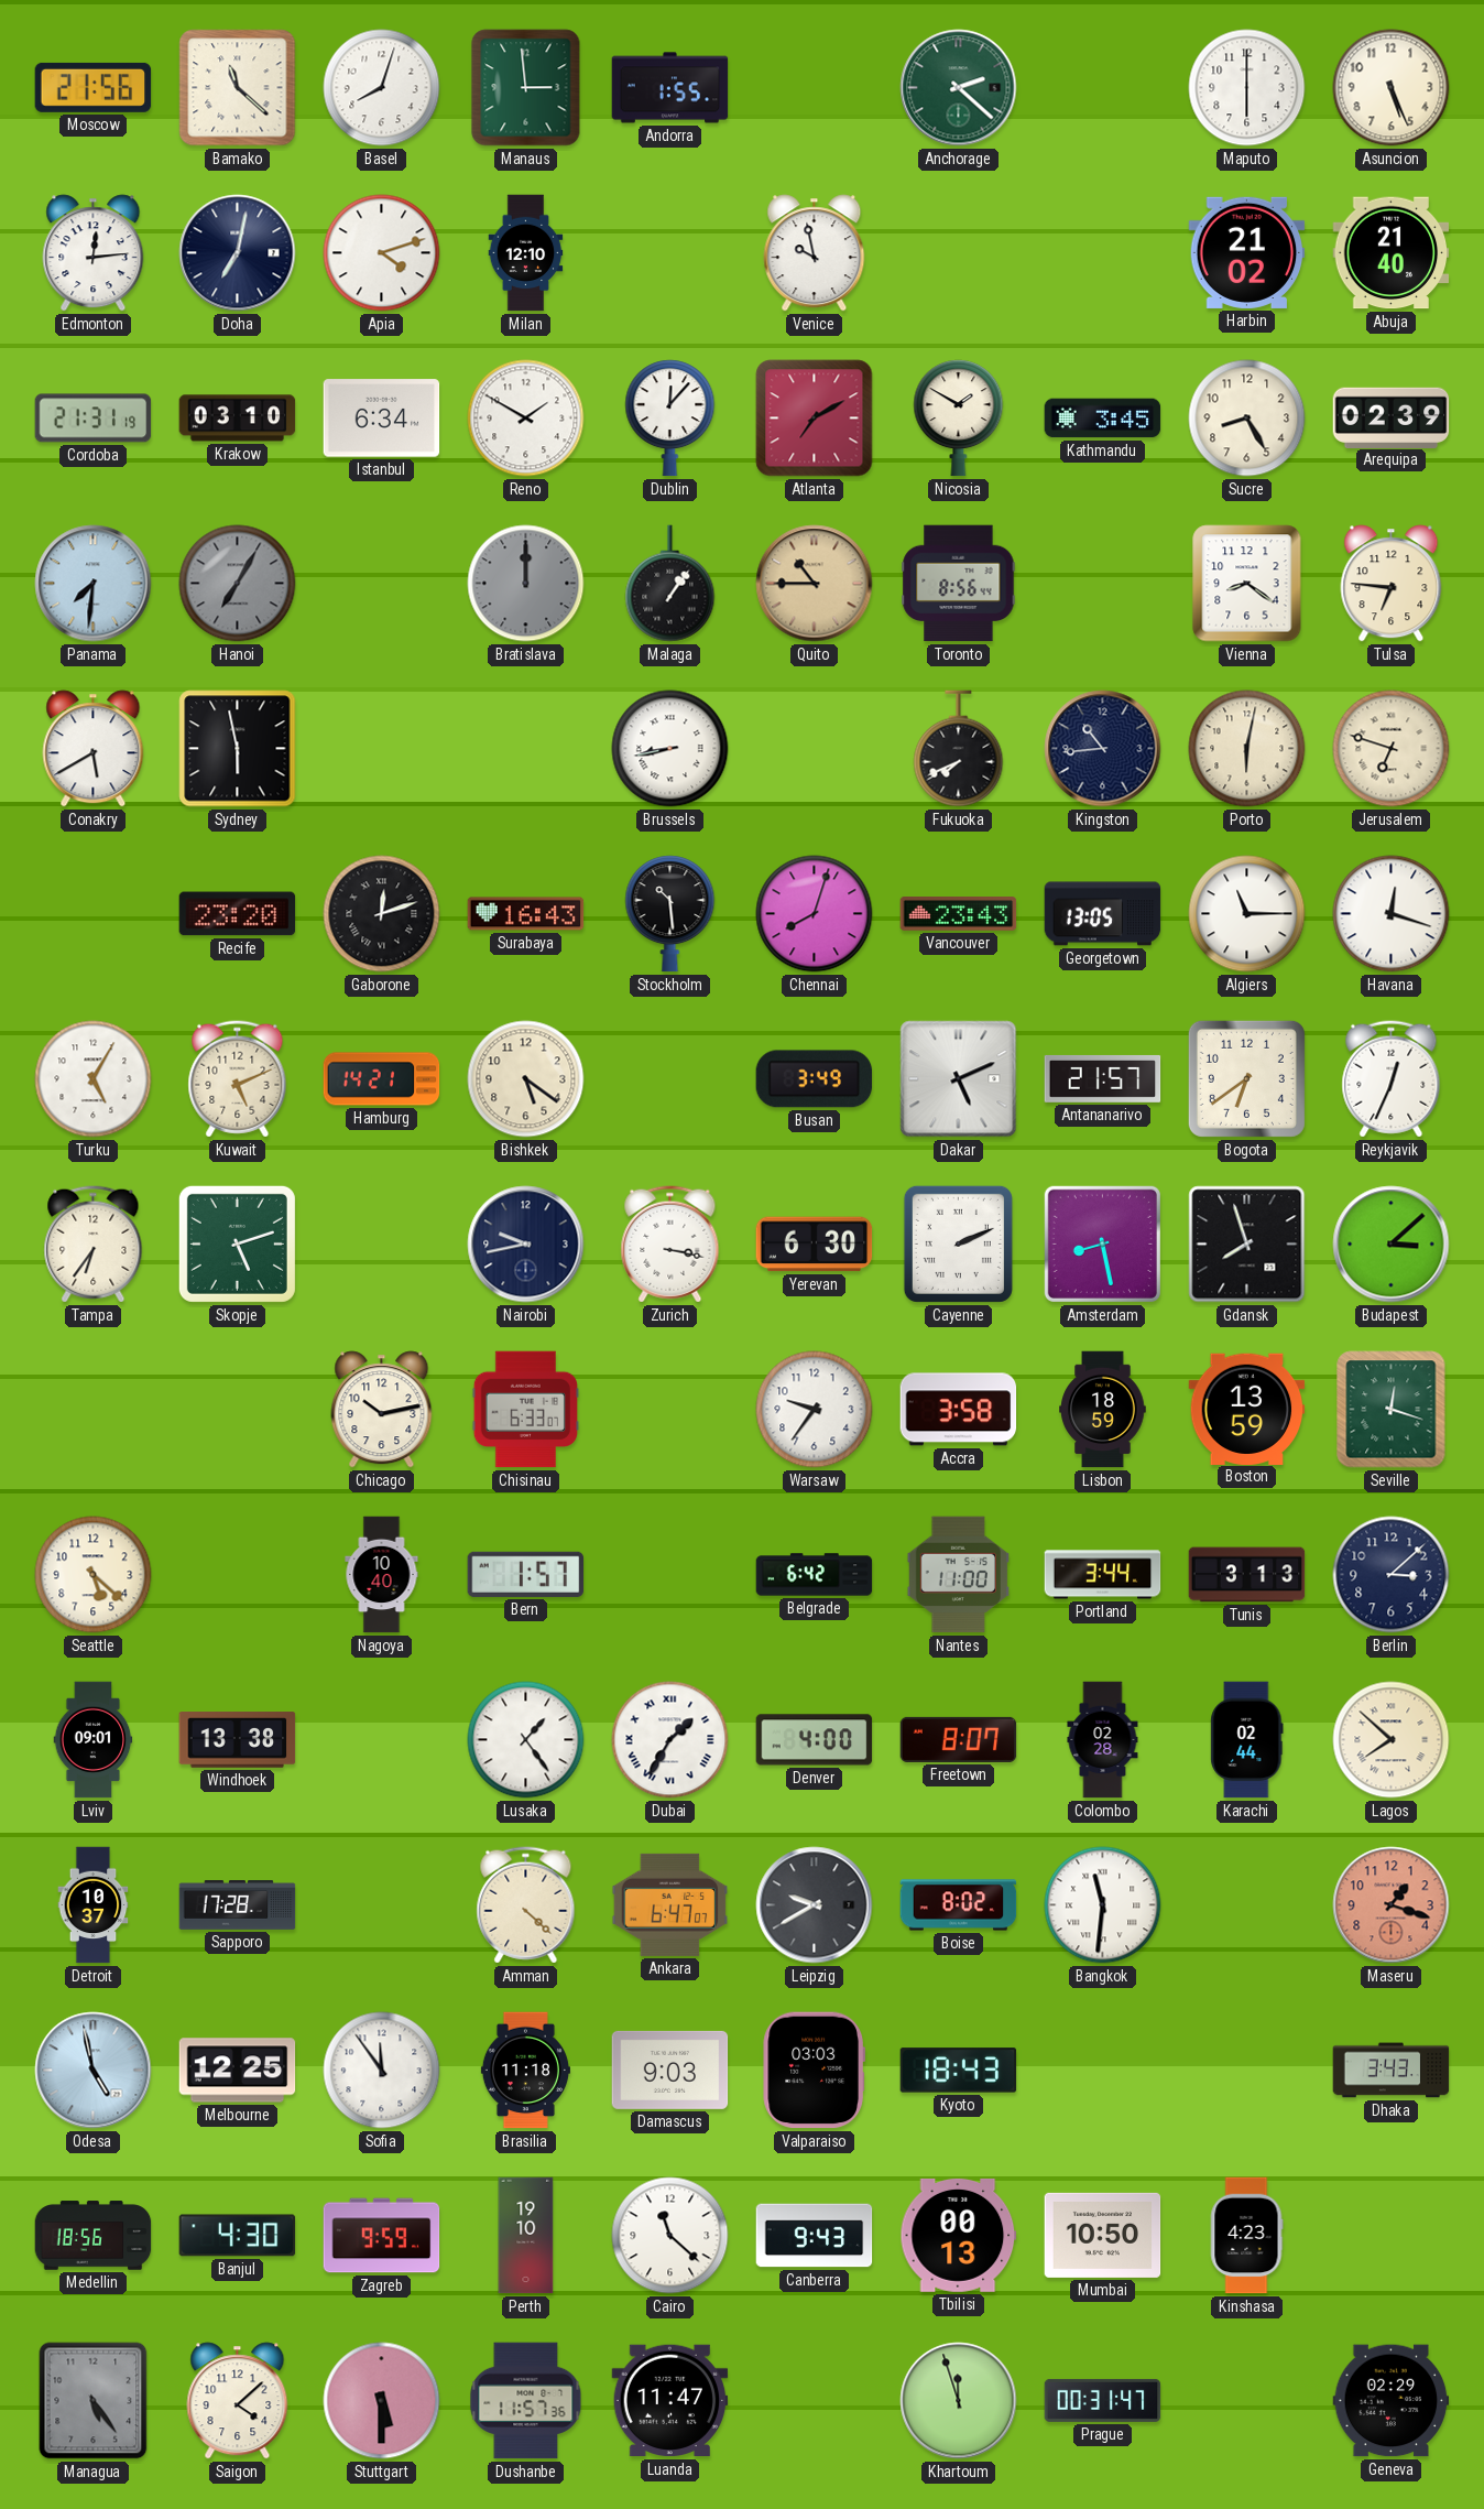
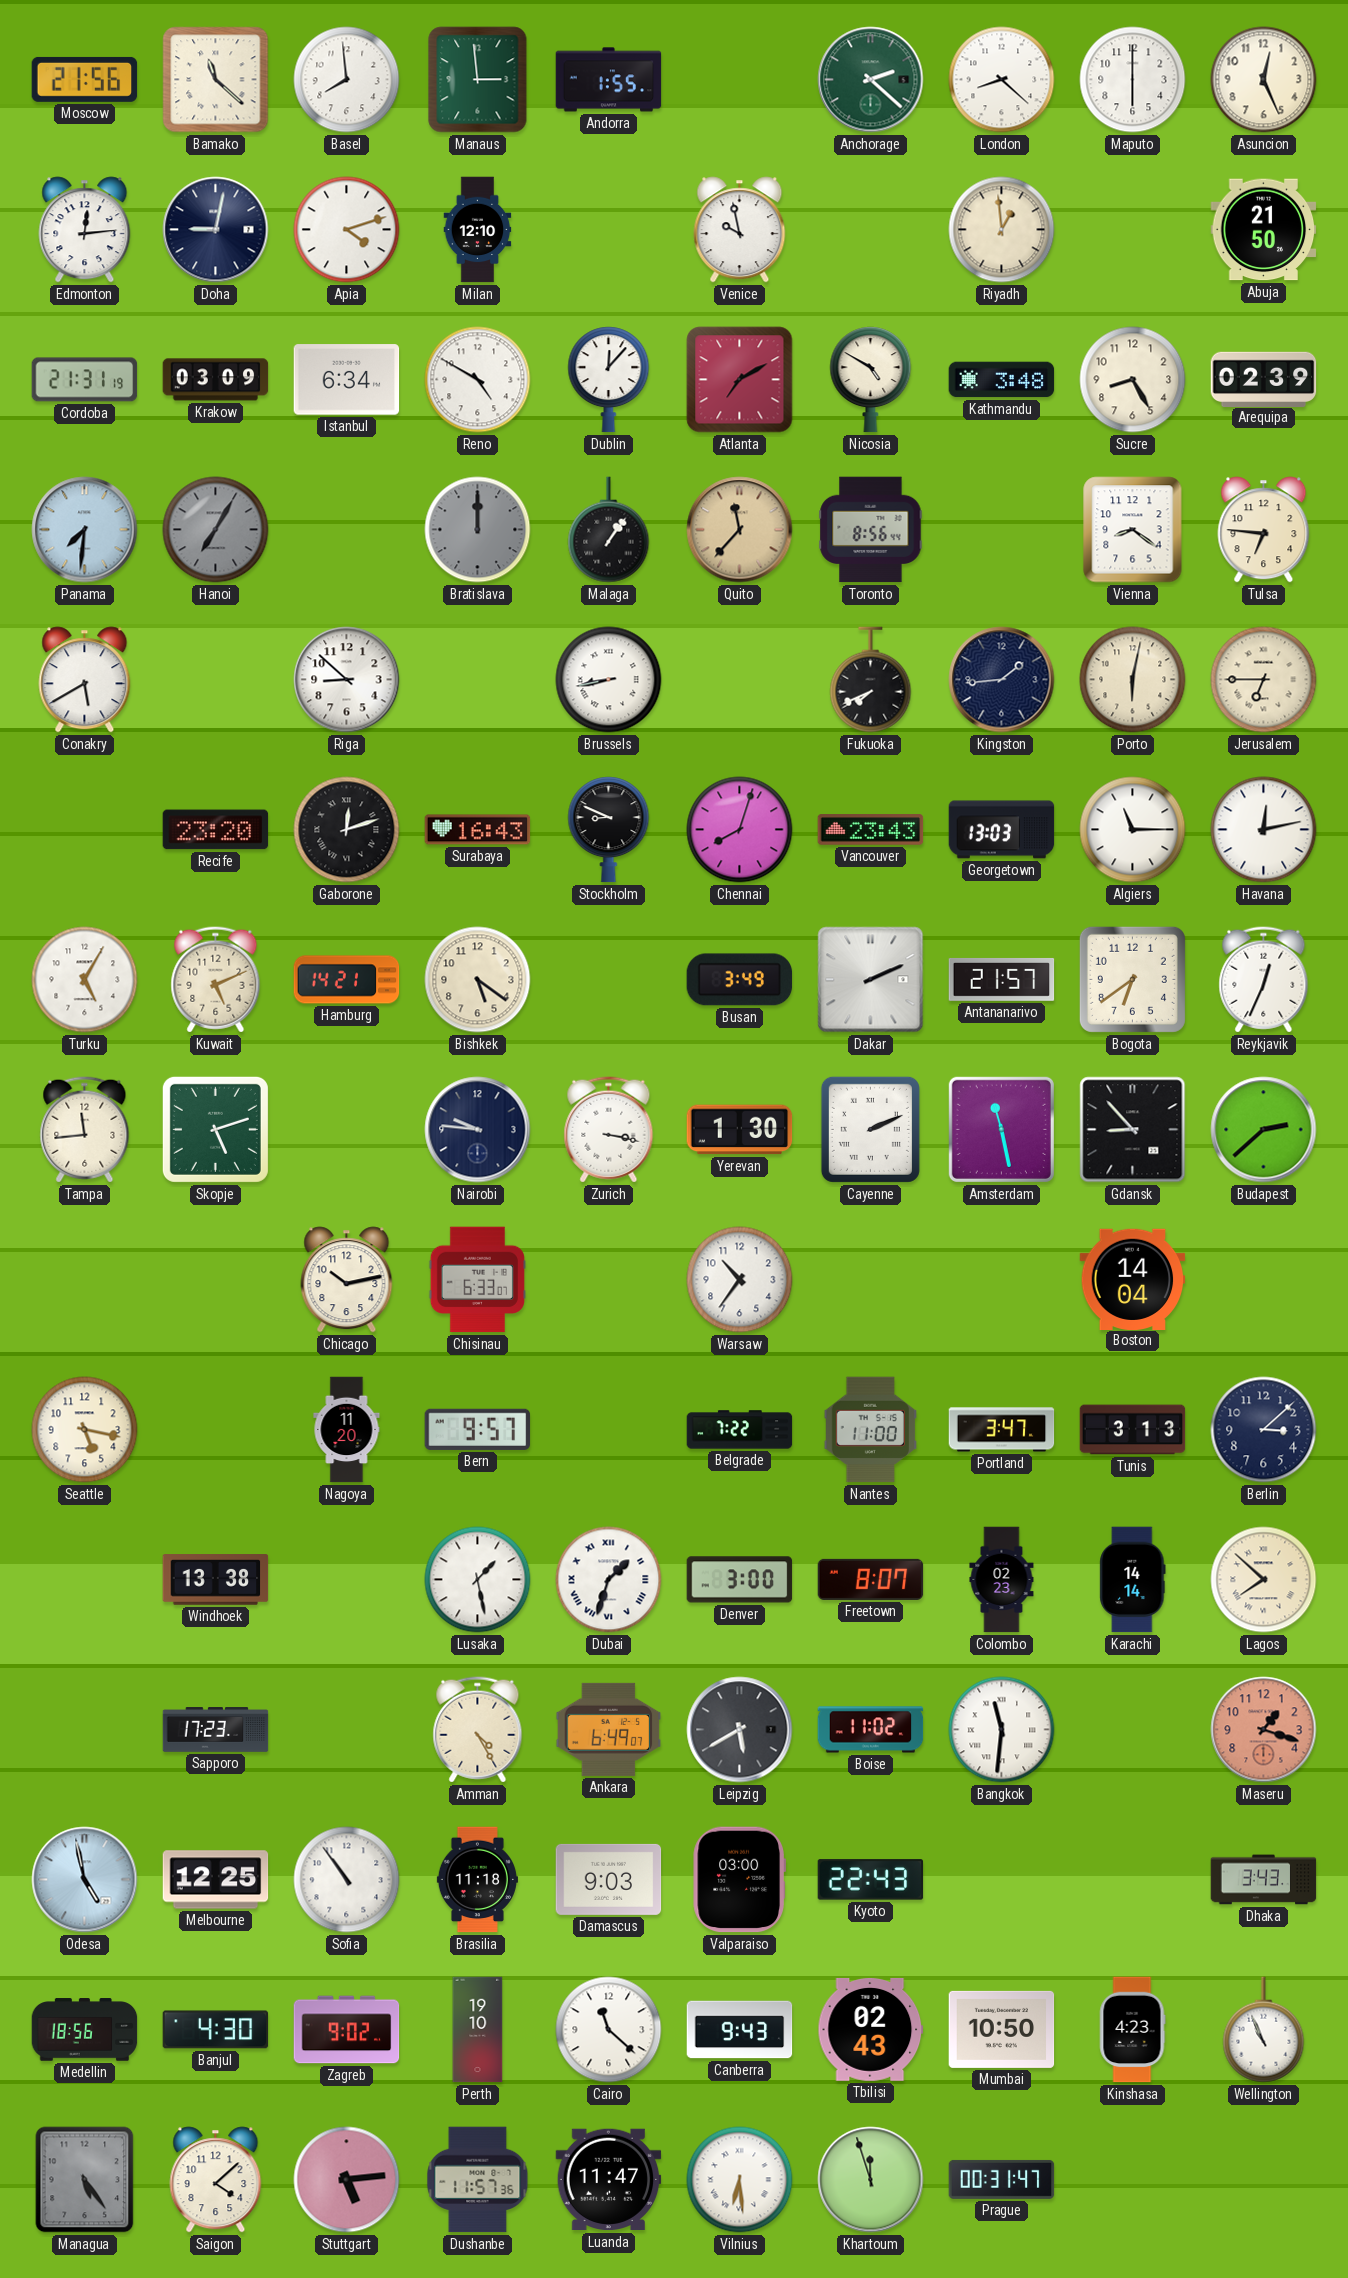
Basel: 8:03 -> 7:59 (347, 80)
London: none -> 8:22 (1002, 80)
Asuncion: 5:26 -> 12:26 (1264, 80)
Doha: 7:02 -> 9:02 (216, 230)
Riyadh: none -> 12:59 (1002, 230)
Harbin: 21:02 -> none (1247, 252)
Abuja: 21:40 -> 21:50 (1264, 230)
Krakow: 03:10 -> 03:09 (216, 380)
Reno: 1:50 -> 4:50 (478, 380)
Nicosia: 1:50 -> 4:50 (871, 380)
Kathmandu: 3:45 -> 3:48 (1002, 380)
Quito: 10:45 -> 11:37 (740, 530)
Sydney: 5:58 -> none (238, 749)
Riga: none -> 8:52 (347, 680)
Kingston: 10:44 -> 1:44 (1002, 680)
Jerusalem: 6:48 -> 6:45 (1264, 680)
Stockholm: 10:29 -> 8:49 (609, 830)
Georgetown: 13:05 -> 13:03 (1002, 830)
Havana: 12:18 -> 12:13 (1264, 830)
Dakar: 5:11 -> 2:11 (871, 980)
Tampa: 6:36 -> 11:44 (85, 1130)
Nairobi: 9:43 -> 9:46 (478, 1130)
Yerevan: 6:30 -> 1:30 (740, 1130)
Amsterdam: 8:28 -> 11:28 (1001, 1129)
Gdansk: 7:57 -> 8:53 (1133, 1130)
Budapest: 3:08 -> 2:38 (1264, 1130)
Warsaw: 9:36 -> 10:36 (740, 1280)
Accra: 3:58 -> none (959, 1410)
Lisbon: 18:59 -> none (1103, 1410)
Boston: 13:59 -> 14:04 (1133, 1279)
Seville: 12:18 -> none (1392, 1410)
Seattle: 5:22 -> 5:17 (85, 1430)
Nagoya: 10:40 -> 11:20 (347, 1430)
Bern: 1:57 -> 9:57 (478, 1429)
Belgrade: 6:42 -> 7:22 (740, 1430)
Portland: 3:44 -> 3:47 (1002, 1430)
Lviv: 09:01 -> none (94, 1740)
Lusaka: 1:24 -> 1:28 (478, 1580)
Dubai: 1:35 -> 1:33 (609, 1580)
Denver: 4:00 -> 3:00 (740, 1580)
Colombo: 02:28 -> 02:23 (1002, 1580)
Karachi: 02:44 -> 14:14 (1133, 1580)
Detroit: 10:37 -> none (94, 1905)
Sapporo: 17:28 -> 17:23 (216, 1730)
Amman: 4:22 -> 4:25 (478, 1730)
Ankara: 6:47 -> 6:49 (609, 1729)
Leipzig: 9:40 -> 5:40 (740, 1730)
Boise: 8:02 -> 11:02 (871, 1730)
Sofia: 11:54 -> 10:54 (347, 1880)
Valparaiso: 03:03 -> 03:00 (739, 1880)
Kyoto: 18:43 -> 22:43 (871, 1880)
Zagreb: 9:59 -> 9:02 (347, 2030)
Tbilisi: 00:13 -> 02:43 (871, 2029)
Wellington: none -> 10:56 (1264, 2030)
Stuttgart: 5:30 -> 5:14 (347, 2180)
Vilnius: none -> 6:29 (740, 2180)
Geneva: 02:29 -> none (1392, 2401)
